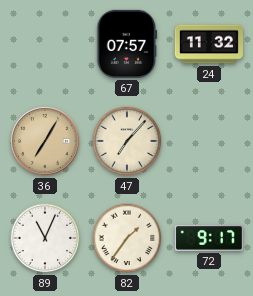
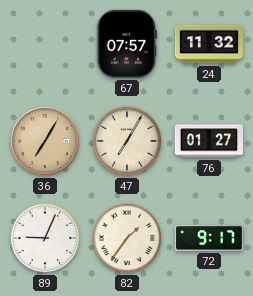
47: 7:07 -> 7:05 (127, 141)
76: none -> 01:27 (209, 141)
89: 11:04 -> 9:04 (45, 238)
